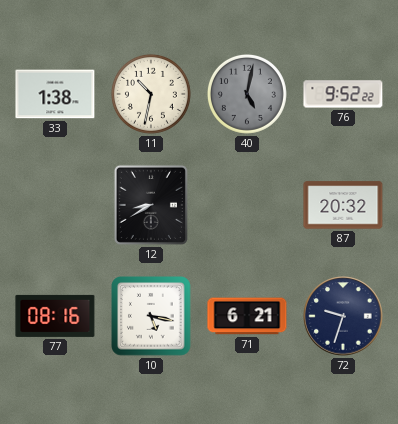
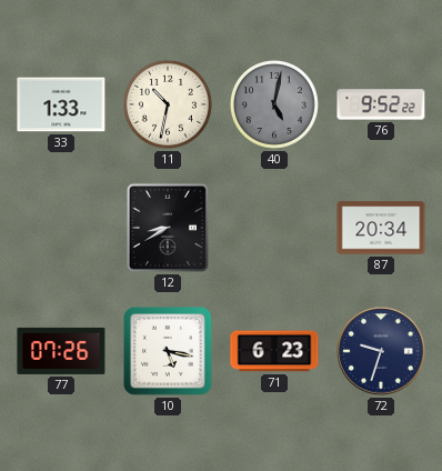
33: 1:38 -> 1:33 (61, 104)
87: 20:32 -> 20:34 (381, 228)
77: 08:16 -> 07:26 (61, 351)
71: 6:21 -> 6:23 (274, 351)
